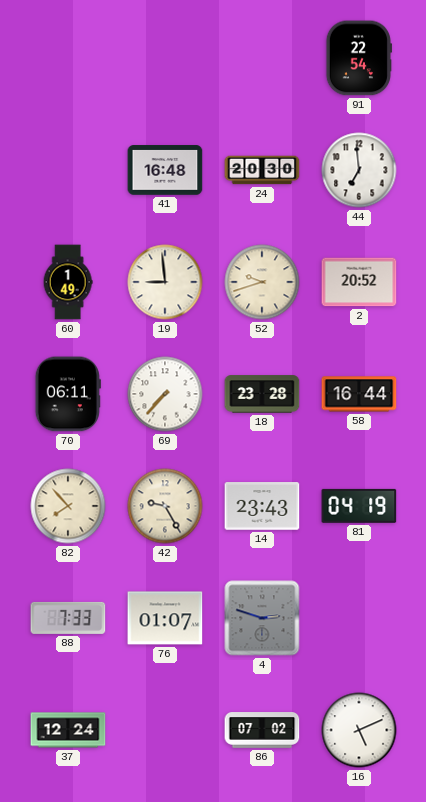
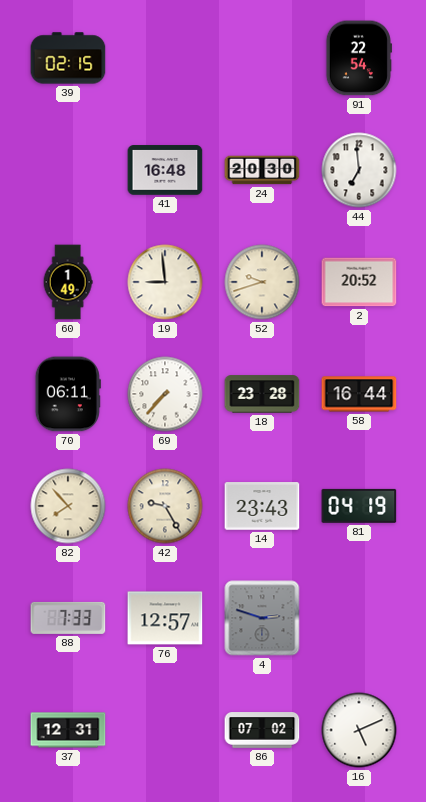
39: none -> 02:15 (68, 58)
76: 01:07 -> 12:57 (165, 618)
37: 12:24 -> 12:31 (68, 730)
